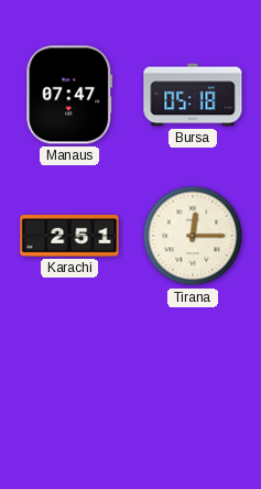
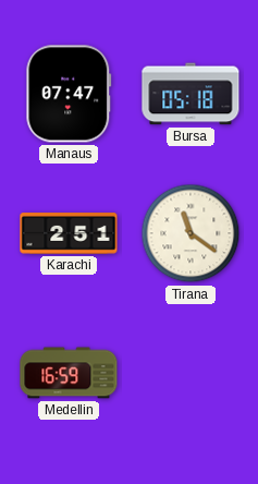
Tirana: 12:15 -> 11:21 (191, 233)
Medellin: none -> 16:59 (69, 373)
